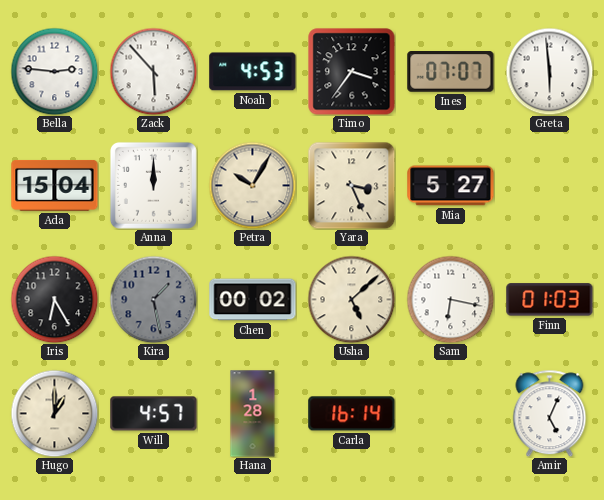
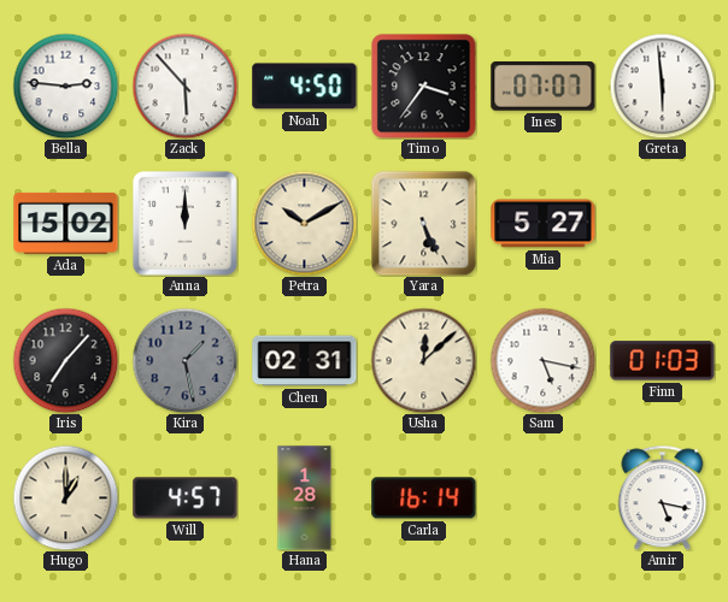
Noah: 4:53 -> 4:50 (305, 87)
Ada: 15:04 -> 15:02 (66, 223)
Petra: 10:05 -> 10:10 (304, 223)
Yara: 3:26 -> 5:26 (423, 223)
Iris: 6:25 -> 7:07 (65, 360)
Chen: 00:02 -> 02:31 (305, 361)
Usha: 5:08 -> 12:08 (423, 360)
Sam: 6:17 -> 5:17 (542, 360)
Amir: 5:04 -> 5:17 (663, 497)
